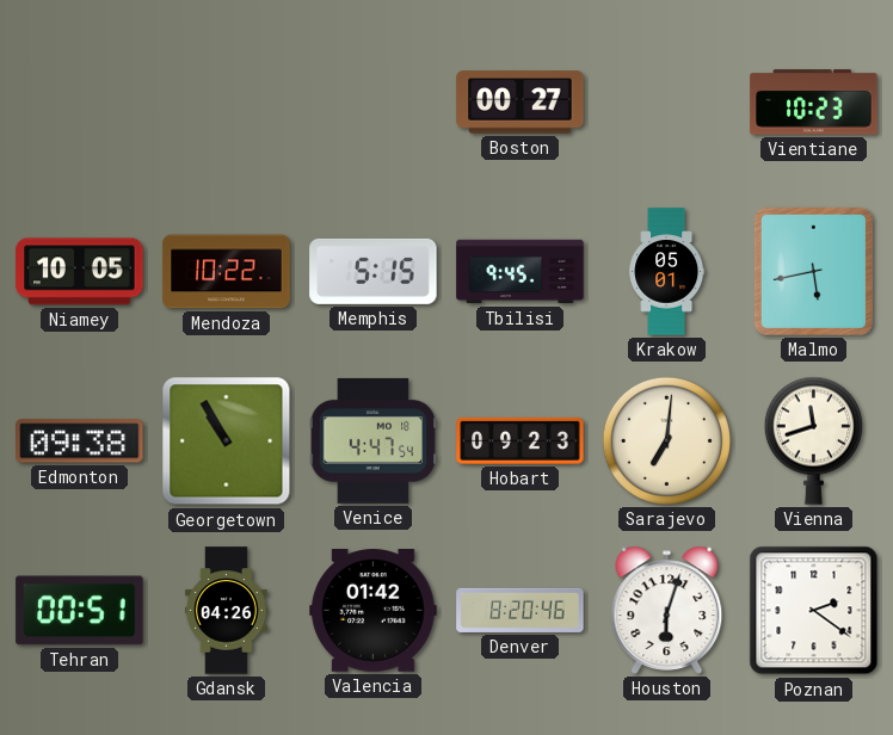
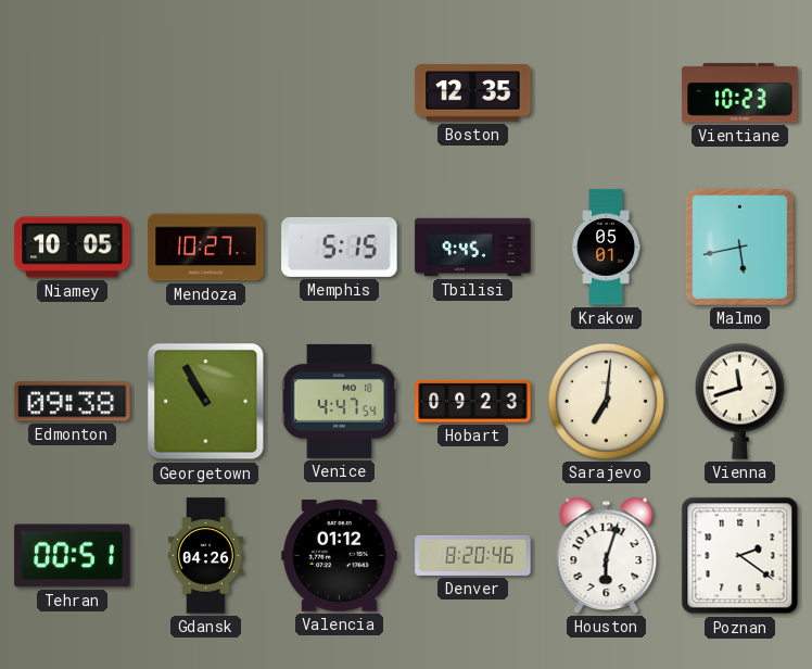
Boston: 00:27 -> 12:35 (473, 93)
Mendoza: 10:22 -> 10:27 (206, 248)
Valencia: 01:42 -> 01:12 (340, 556)
